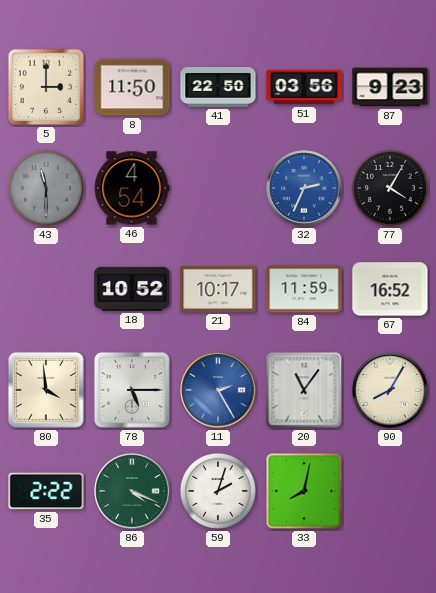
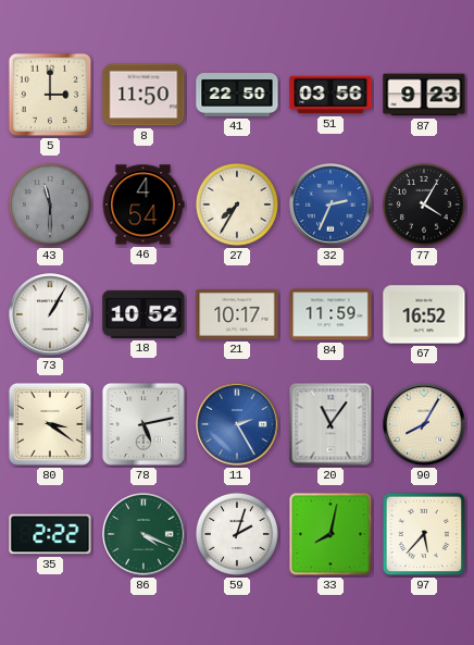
27: none -> 7:35 (237, 204)
73: none -> 1:05 (50, 314)
80: 3:59 -> 3:21 (50, 424)
78: 5:15 -> 5:13 (144, 424)
97: none -> 5:37 (424, 534)
